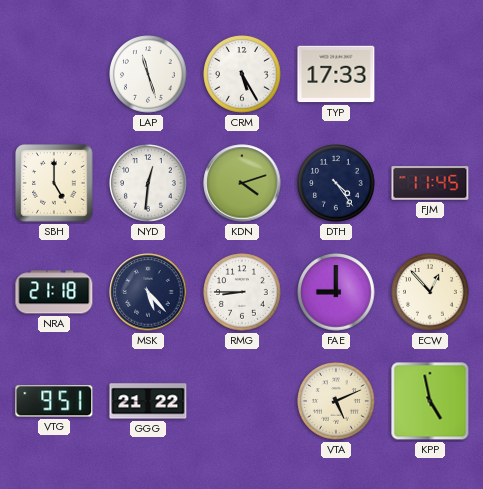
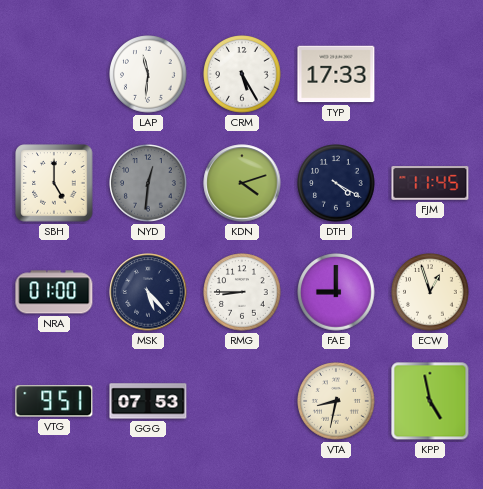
LAP: 11:27 -> 11:31 (148, 74)
NYD dial: white -> grey (148, 183)
DTH: 4:24 -> 4:20 (336, 183)
NRA: 21:18 -> 01:00 (54, 292)
ECW: 12:53 -> 12:57 (430, 292)
GGG: 21:22 -> 07:53 (148, 401)
VTA: 5:11 -> 8:32 (336, 401)
